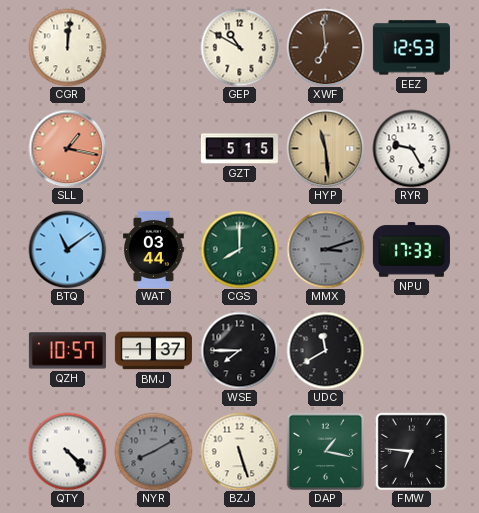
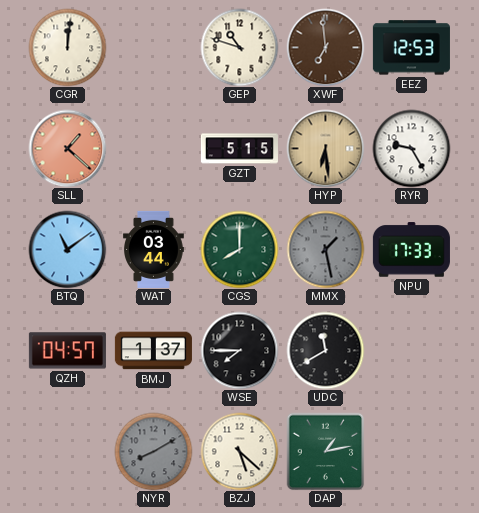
GEP: 10:50 -> 10:48 (239, 47)
SLL: 1:17 -> 1:22 (67, 148)
HYP: 11:29 -> 6:29 (325, 148)
MMX: 3:12 -> 1:28 (325, 249)
QZH: 10:57 -> 04:57 (67, 351)
QTY: 4:23 -> none (67, 451)
BZJ: 5:27 -> 5:22 (239, 451)
DAP: 1:17 -> 1:13 (325, 451)
FMW: 6:46 -> none (412, 451)
